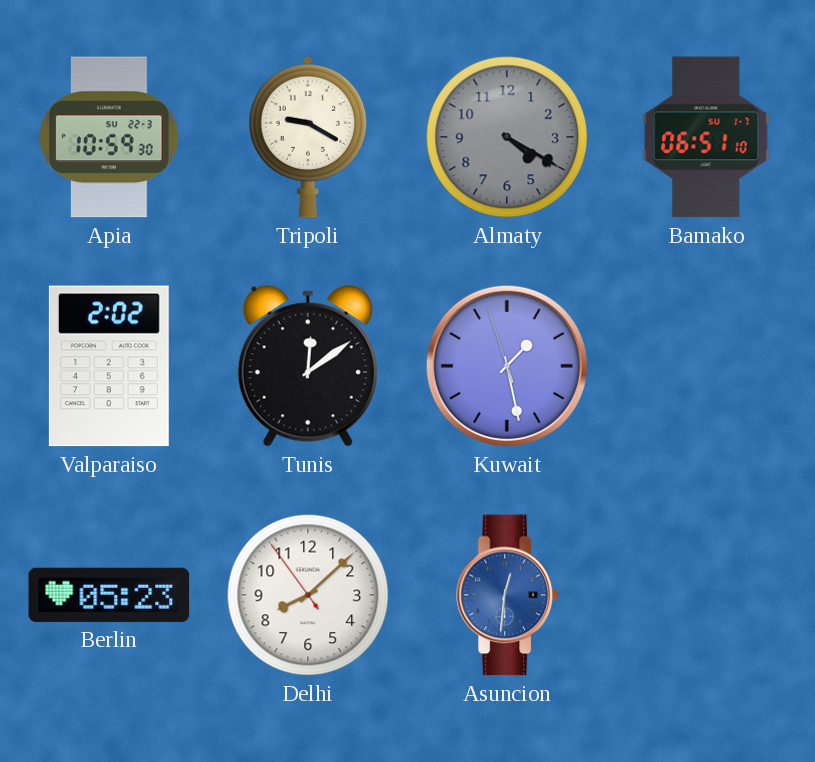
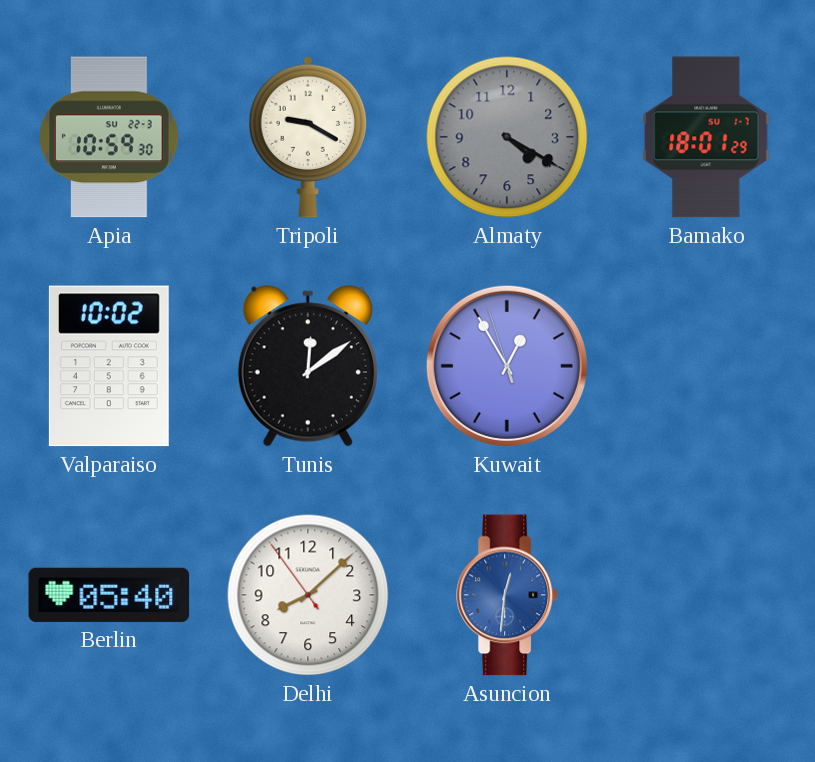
Bamako: 06:51 -> 18:01 (706, 137)
Valparaiso: 2:02 -> 10:02 (109, 366)
Kuwait: 1:27 -> 12:54 (507, 366)
Berlin: 05:23 -> 05:40 (109, 595)
